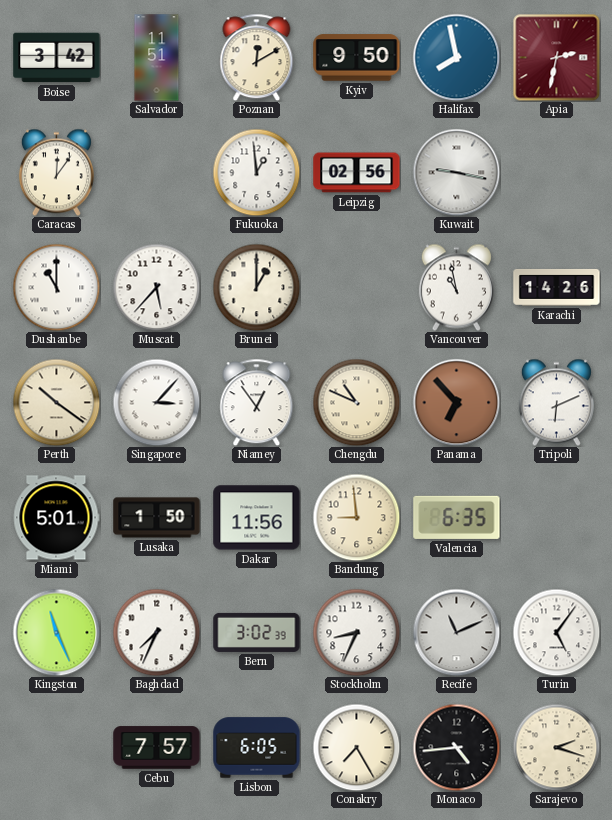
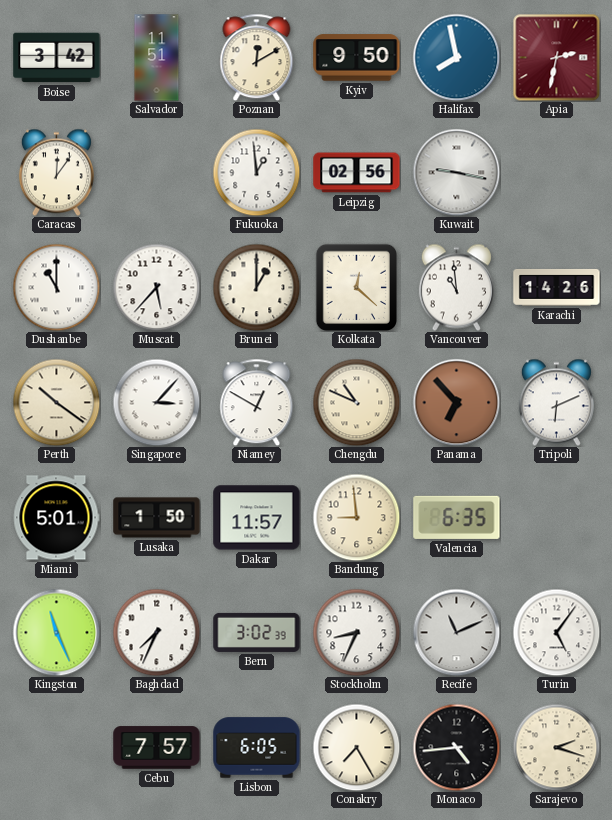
Kolkata: none -> 12:22 (356, 287)
Vancouver: 10:58 -> 10:59 (456, 287)
Niamey: 12:54 -> 12:50 (257, 402)
Dakar: 11:56 -> 11:57 (257, 518)
